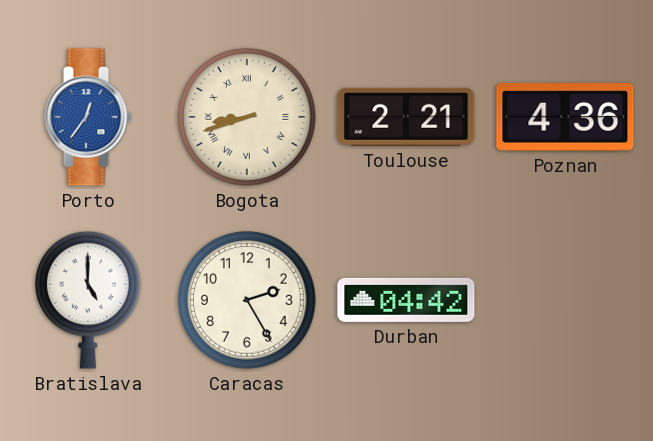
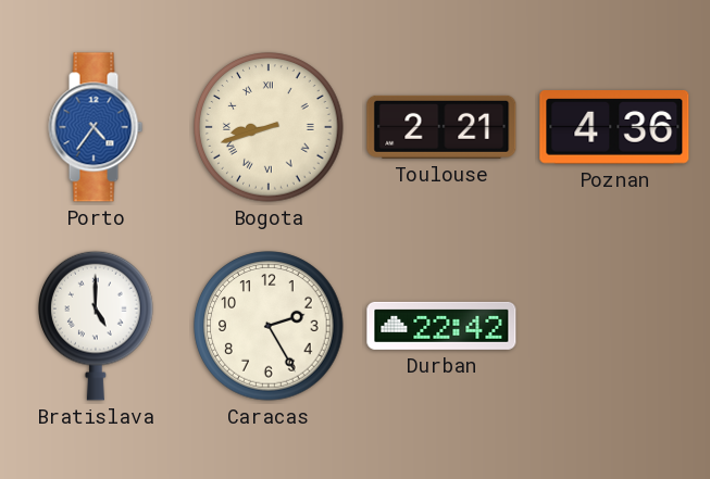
Porto: 12:36 -> 4:36 (96, 127)
Durban: 04:42 -> 22:42 (441, 326)
